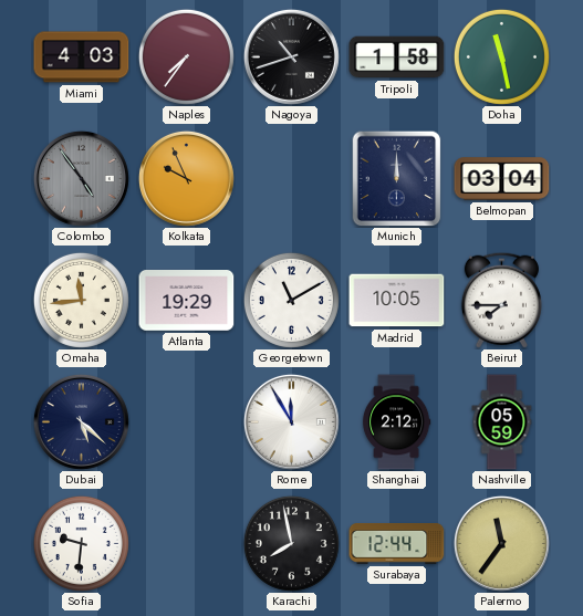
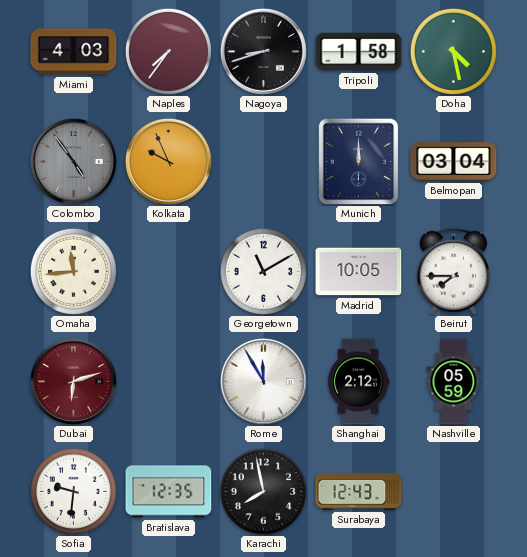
Nagoya: 10:42 -> 8:42 (263, 51)
Doha: 11:28 -> 4:28 (453, 51)
Atlanta: 19:29 -> none (187, 301)
Dubai: 5:22 -> 6:12 (73, 381)
Dubai dial: navy -> burgundy (73, 381)
Bratislava: none -> 12:35 (169, 492)
Surabaya: 12:44 -> 12:43 (359, 492)
Palermo: 11:36 -> none (501, 543)
